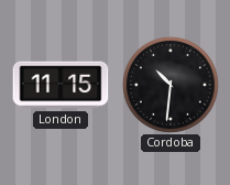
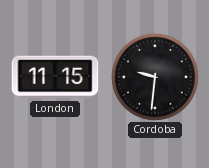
Cordoba: 10:31 -> 9:31 (155, 77)
